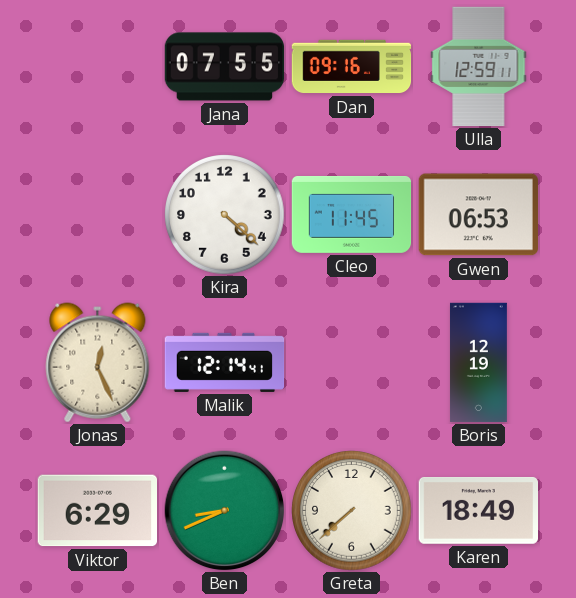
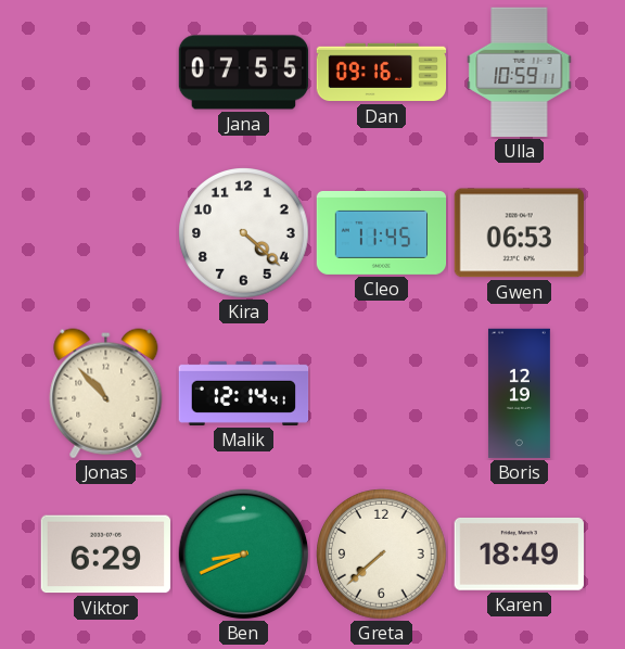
Ulla: 12:59 -> 10:59 (520, 73)
Jonas: 12:26 -> 10:53 (106, 394)
